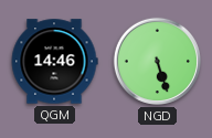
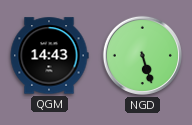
QGM: 14:46 -> 14:43 (49, 56)
